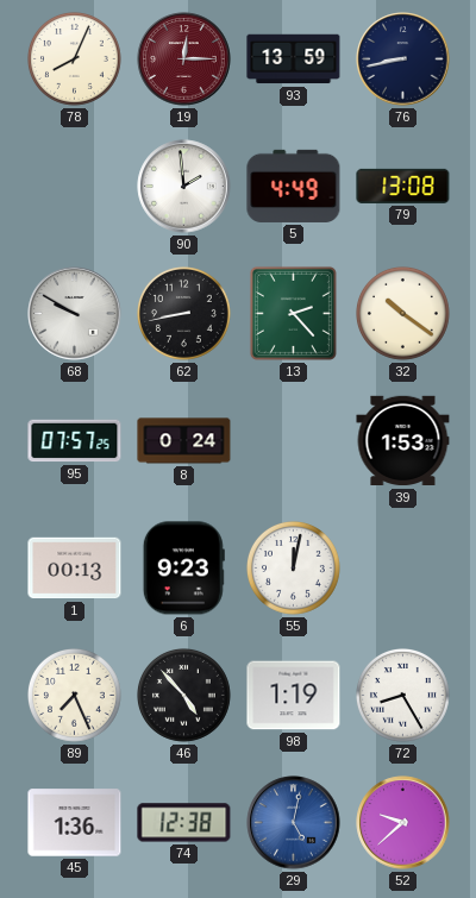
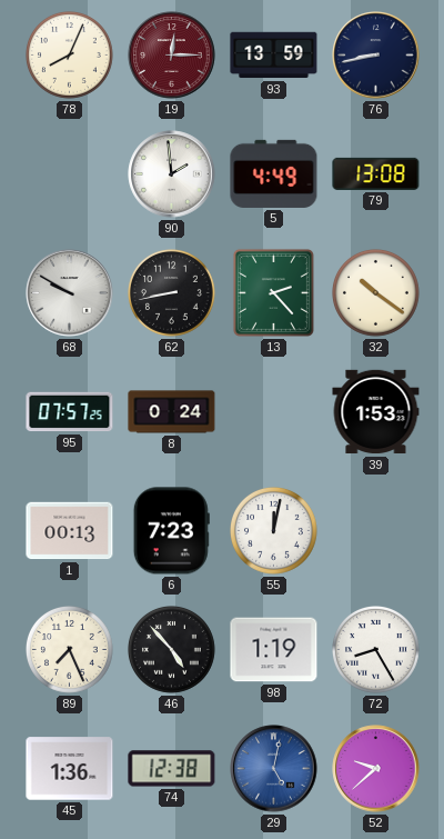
6: 9:23 -> 7:23 (171, 531)
